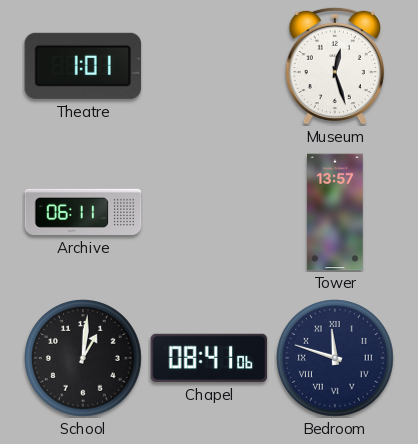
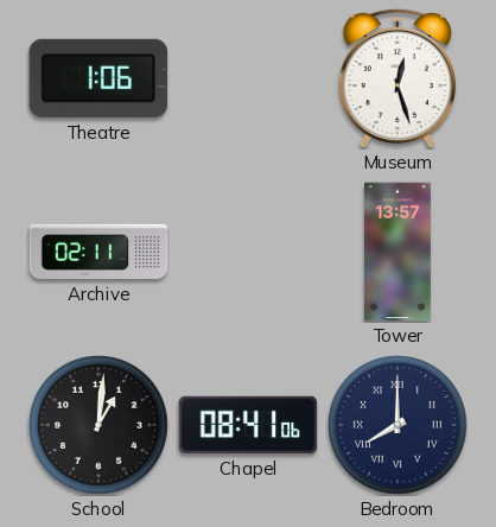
Theatre: 1:01 -> 1:06 (98, 78)
Archive: 06:11 -> 02:11 (98, 252)
Bedroom: 11:48 -> 8:00 (398, 425)
